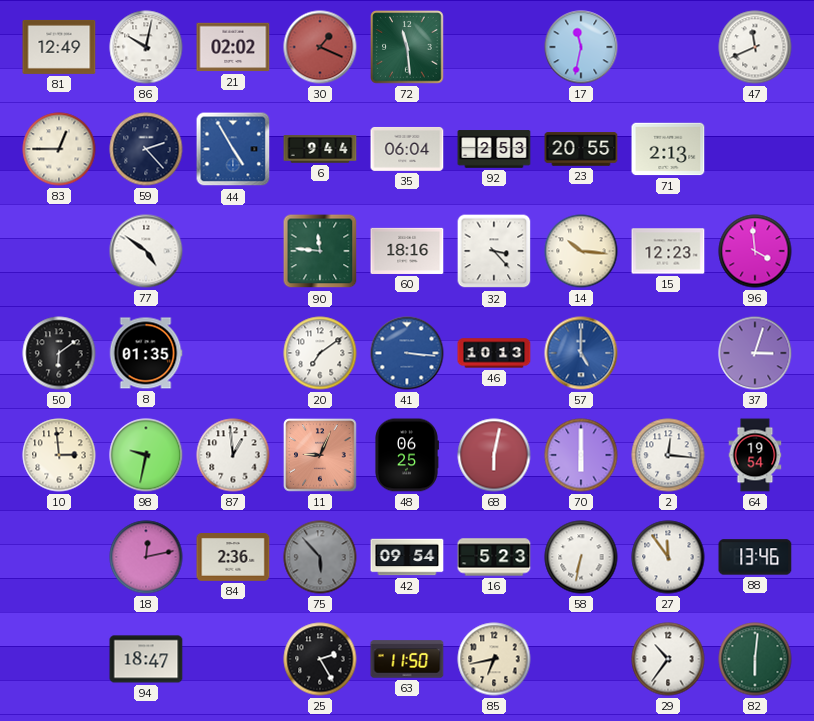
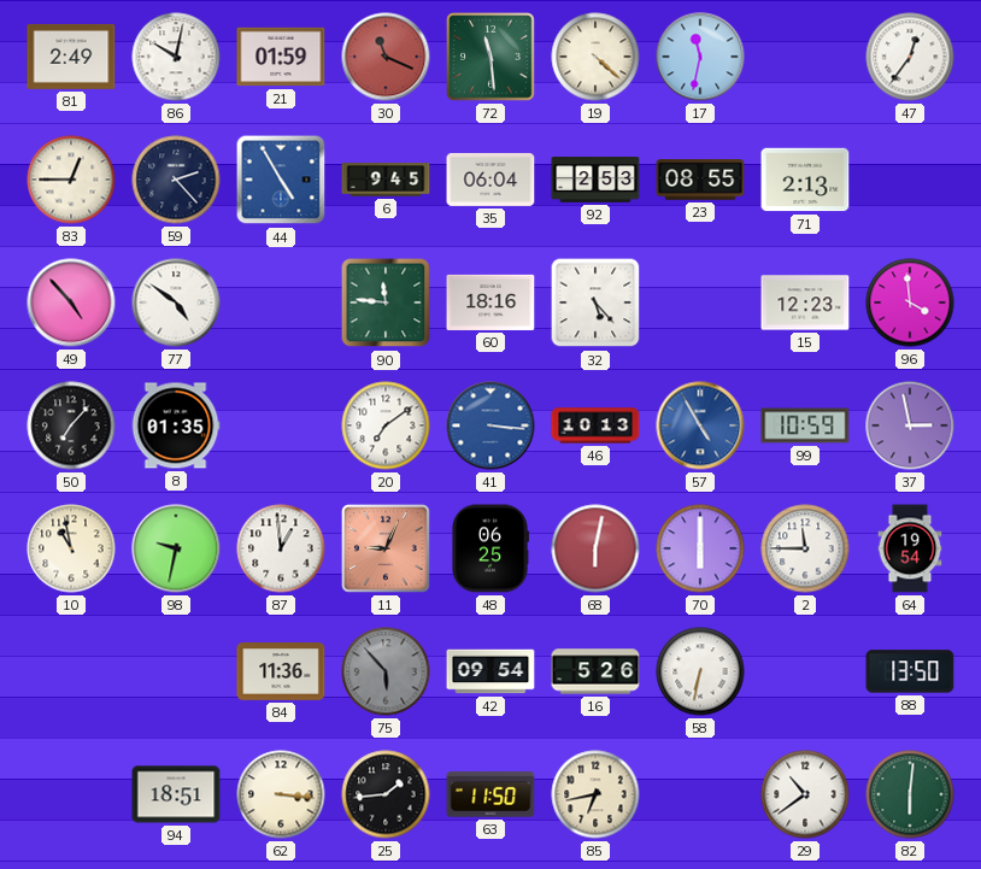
81: 12:49 -> 2:49 (71, 57)
21: 02:02 -> 01:59 (281, 57)
30: 1:19 -> 11:19 (386, 57)
19: none -> 4:22 (595, 57)
47: 11:41 -> 12:36 (910, 57)
6: 9:44 -> 9:45 (386, 180)
23: 20:55 -> 08:55 (700, 180)
49: none -> 4:53 (71, 303)
32: 3:23 -> 5:23 (595, 303)
14: 10:16 -> none (581, 251)
50: 6:09 -> 7:07 (71, 425)
57: 5:00 -> 4:55 (700, 425)
99: none -> 10:59 (805, 425)
37: 3:03 -> 2:58 (910, 425)
10: 2:59 -> 10:58 (71, 548)
2: 12:16 -> 11:45 (805, 548)
18: 12:13 -> none (146, 557)
84: 2:36 -> 11:36 (281, 673)
16: 5:23 -> 5:26 (595, 671)
27: 11:54 -> none (668, 557)
88: 13:46 -> 13:50 (910, 671)
94: 18:47 -> 18:51 (176, 794)
62: none -> 3:16 (281, 794)
25: 2:25 -> 1:44 (386, 794)
29: 10:36 -> 10:39 (805, 794)
